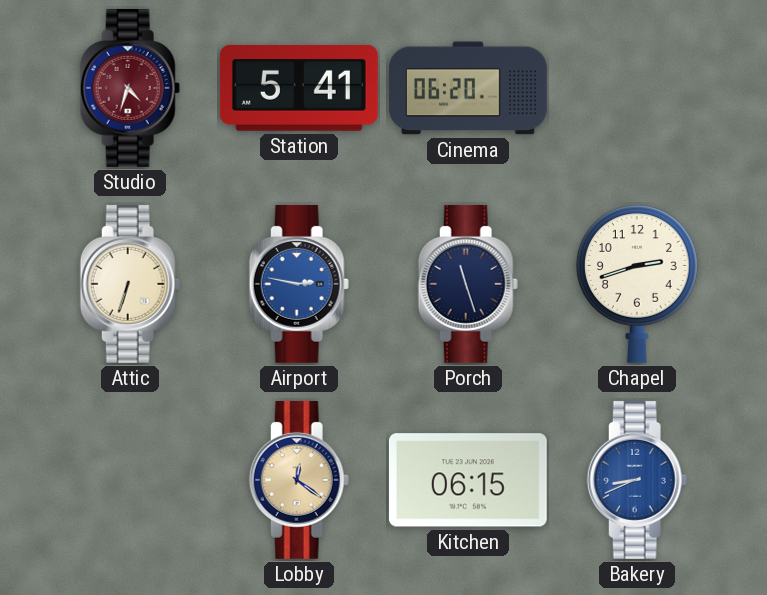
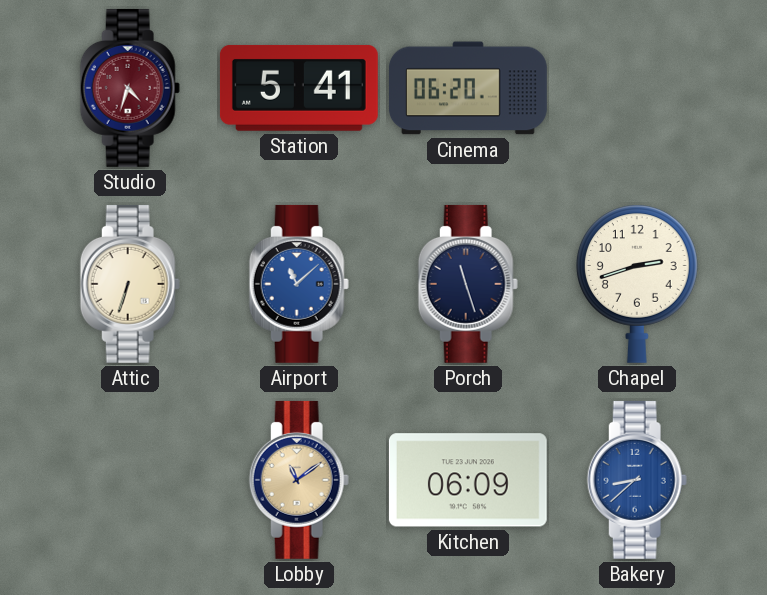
Airport: 2:47 -> 11:08 (299, 284)
Lobby: 12:21 -> 11:09 (299, 480)
Kitchen: 06:15 -> 06:09 (468, 480)
Bakery: 8:41 -> 8:38 (637, 480)
